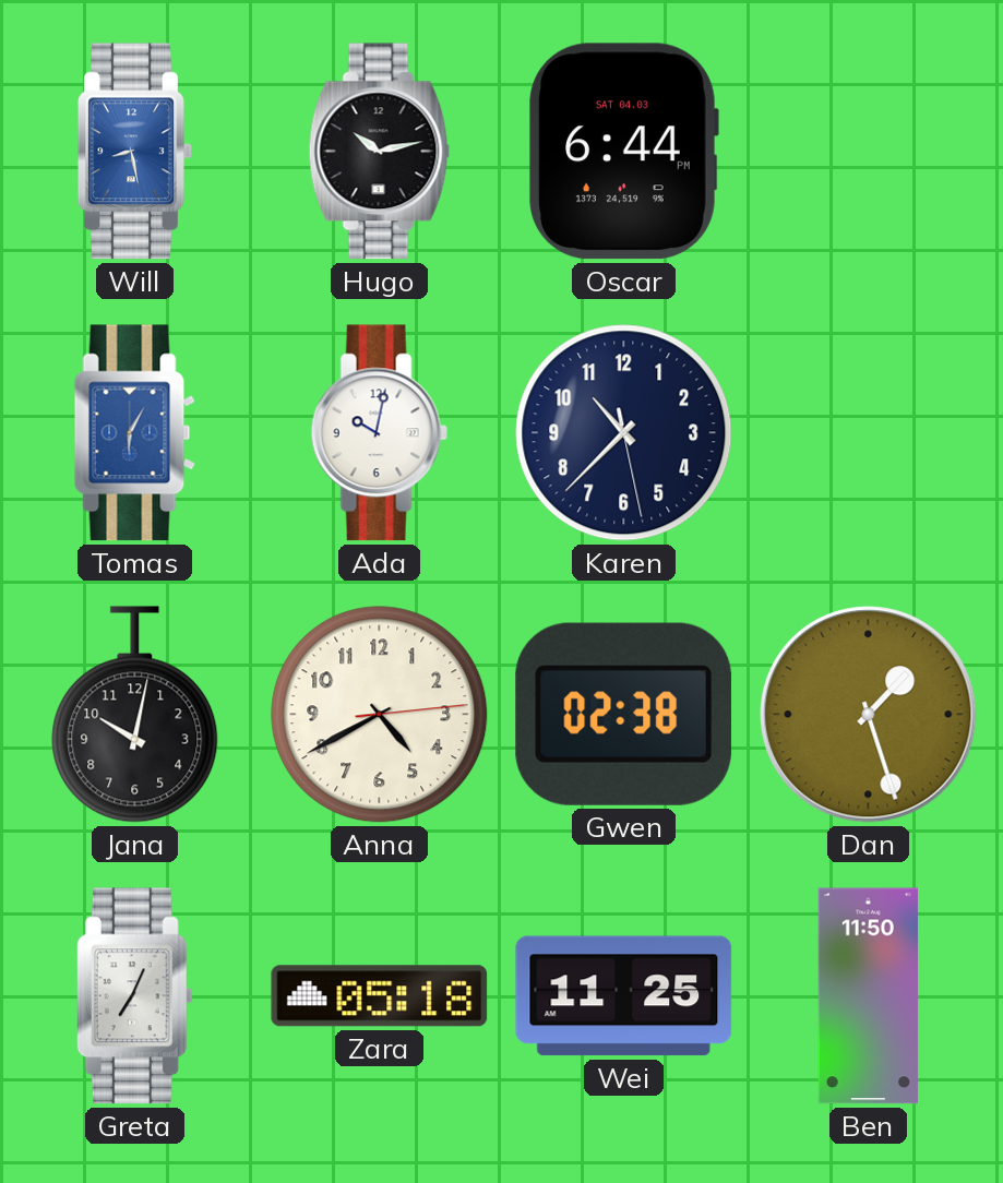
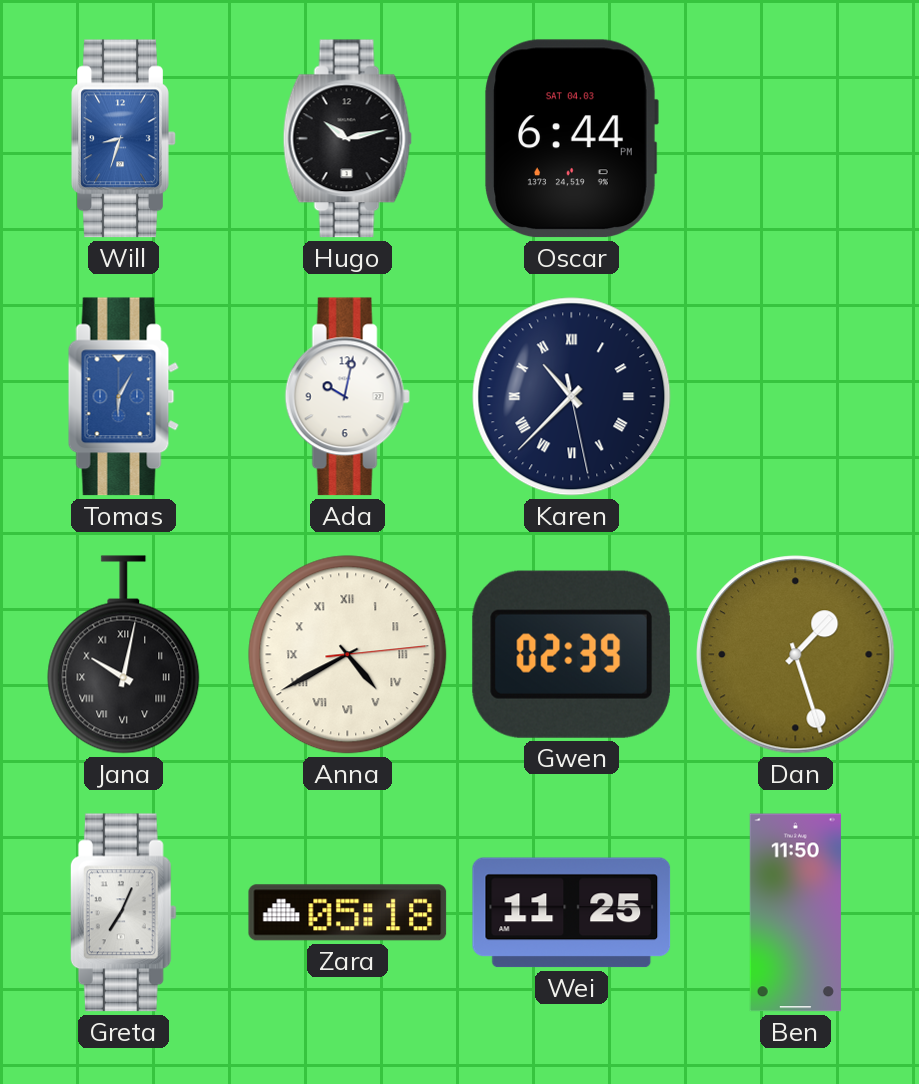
Will: 8:28 -> 8:33 (124, 139)
Karen numerals: Arabic -> Roman (572, 397)
Jana numerals: Arabic -> Roman (124, 655)
Anna numerals: Arabic -> Roman (348, 655)
Gwen: 02:38 -> 02:39 (571, 654)
